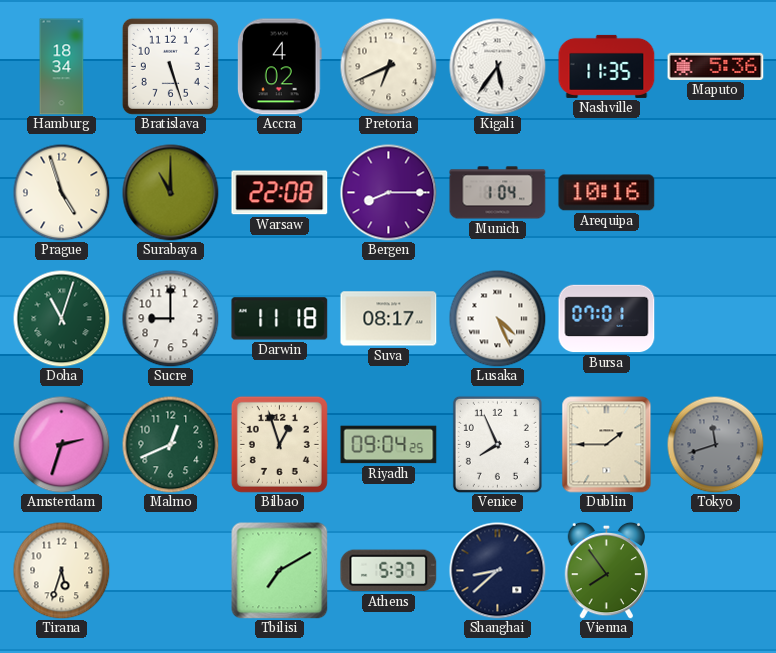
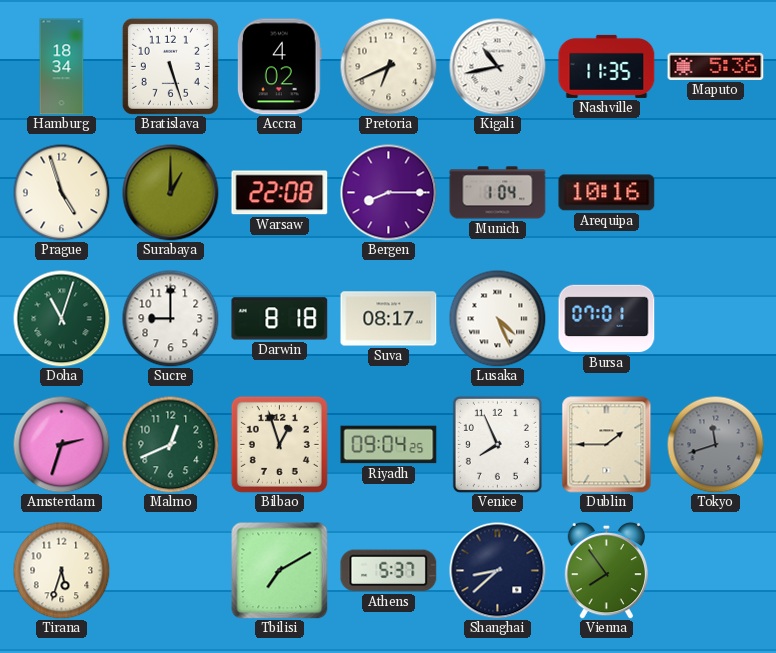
Kigali: 5:36 -> 10:43 (498, 67)
Surabaya: 11:00 -> 1:00 (171, 193)
Darwin: 11:18 -> 8:18 (280, 319)
